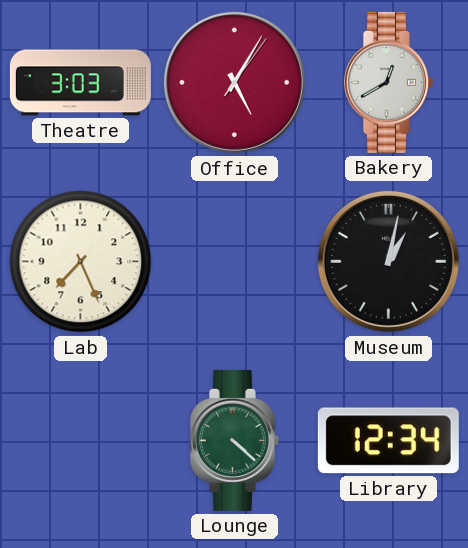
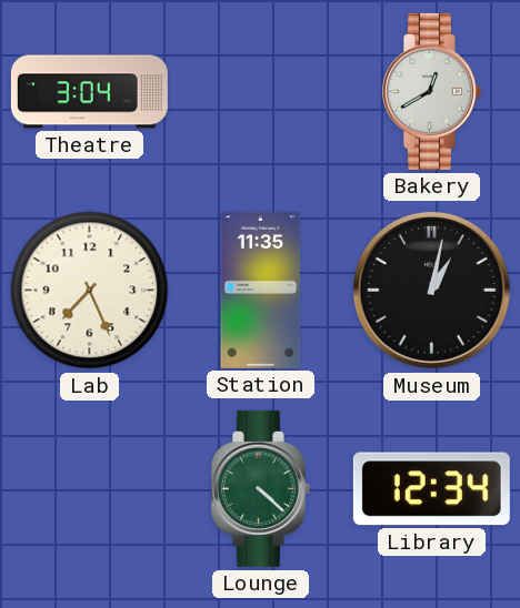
Theatre: 3:03 -> 3:04 (89, 92)
Office: 5:05 -> none (234, 82)
Station: none -> 11:35 (261, 290)
